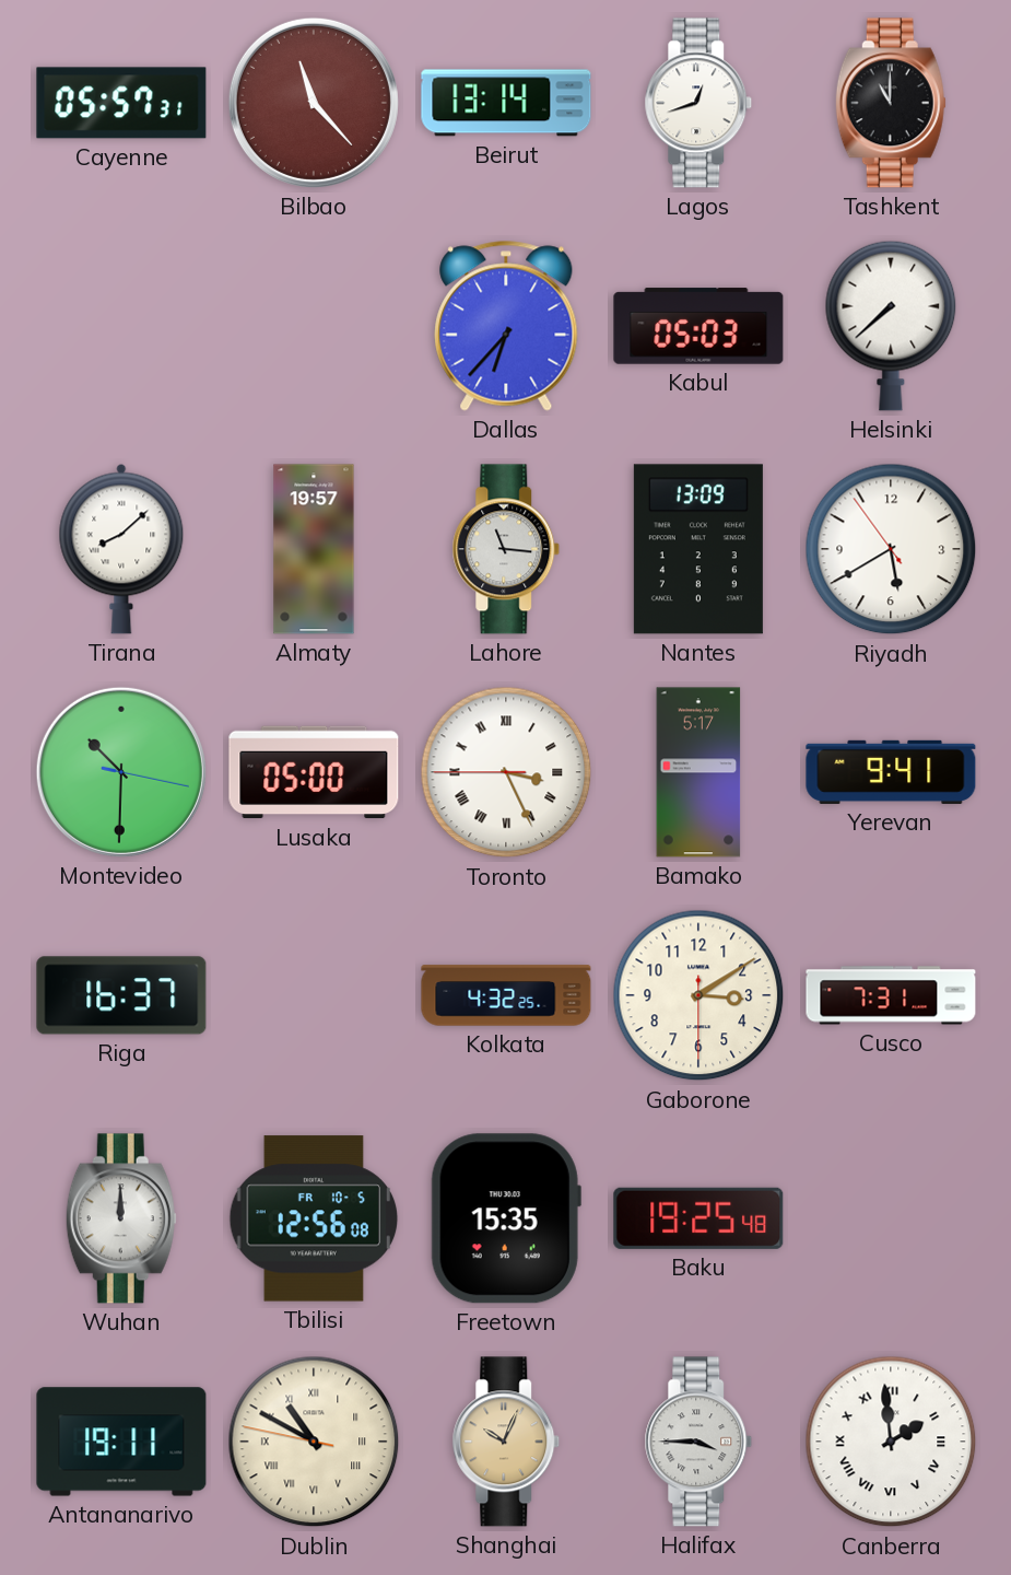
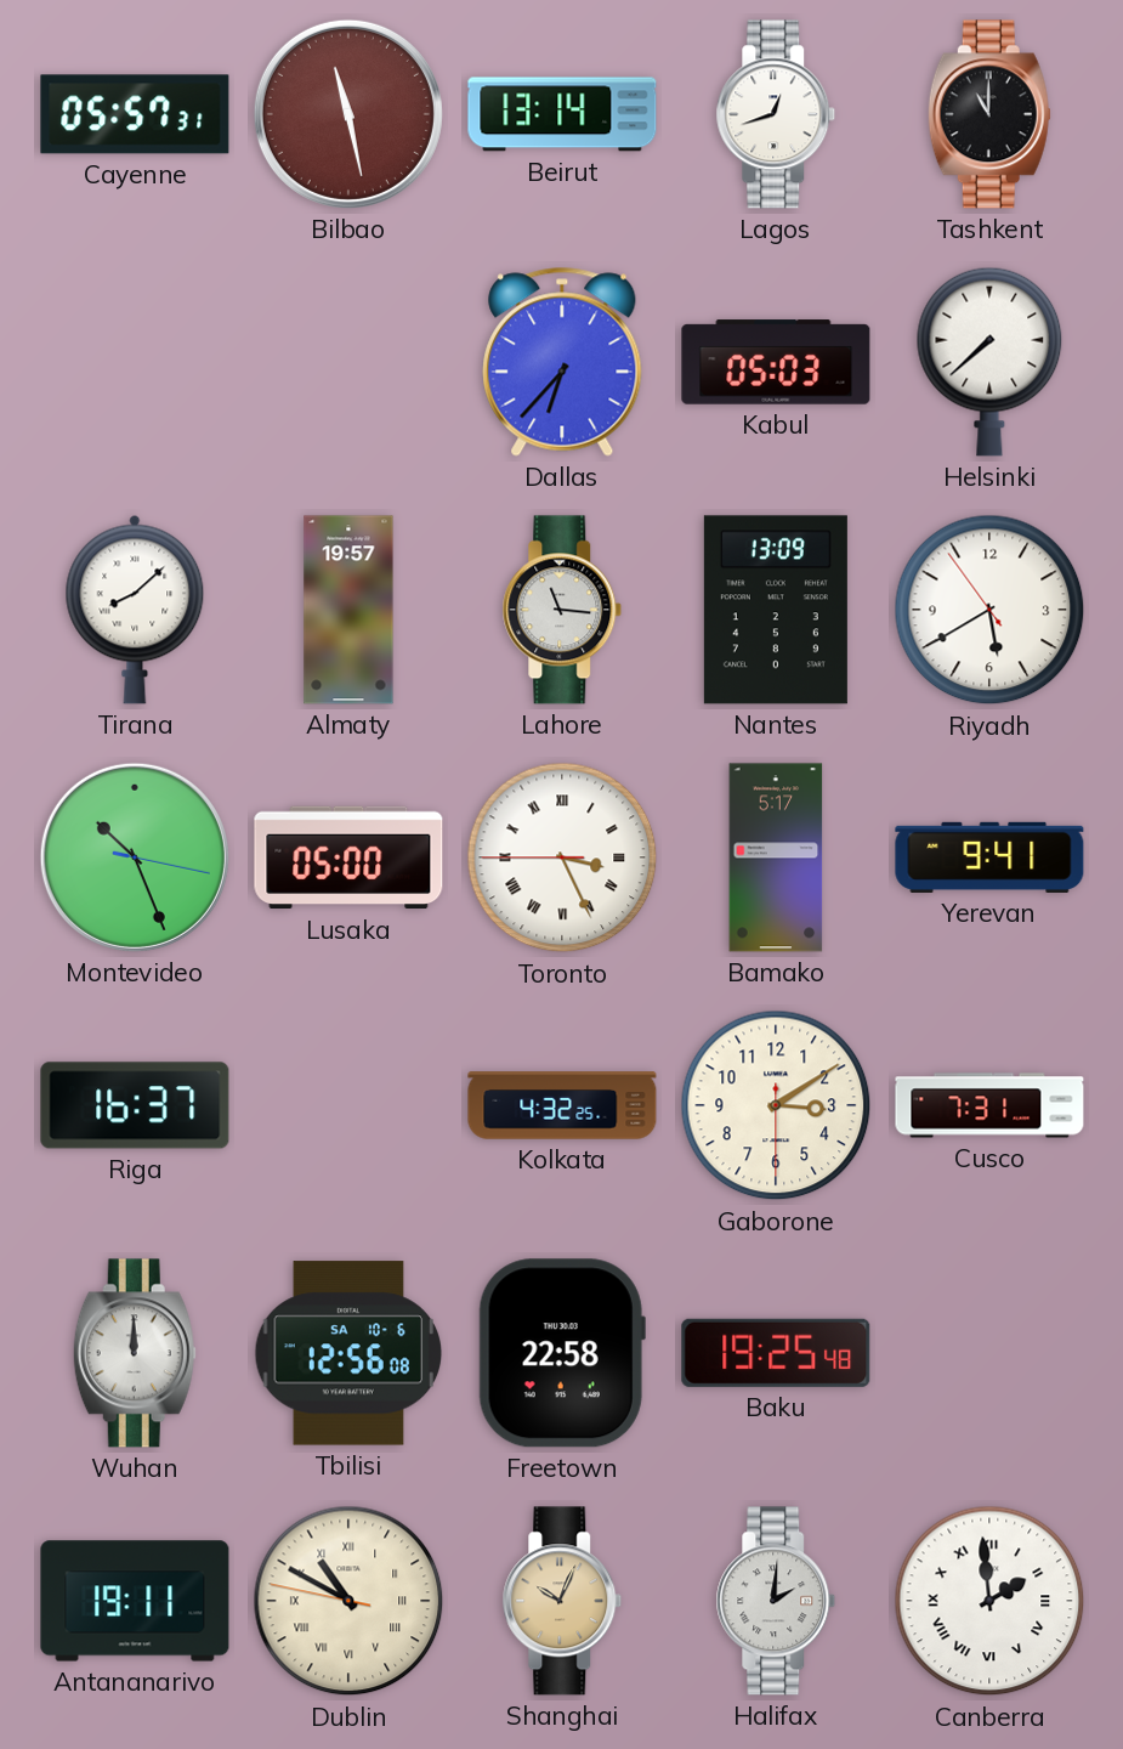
Bilbao: 11:23 -> 11:28 (348, 114)
Montevideo: 10:30 -> 10:26 (135, 857)
Tbilisi date: FR 10-5 -> SA 10-6 (348, 1353)
Freetown: 15:35 -> 22:58 (562, 1353)
Halifax: 3:45 -> 2:01 (776, 1601)
